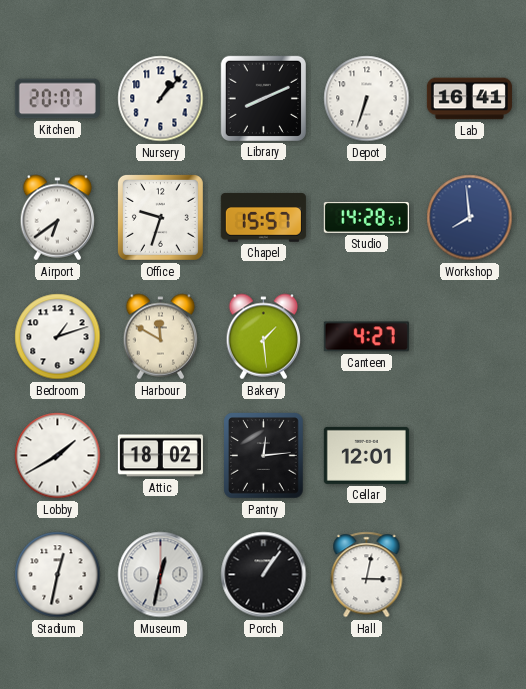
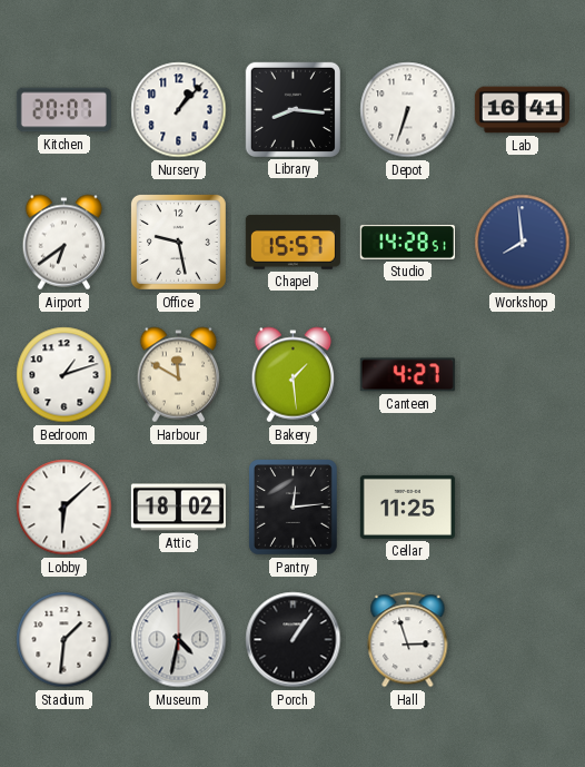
Library: 8:11 -> 8:16 (292, 109)
Office: 9:33 -> 9:28 (178, 242)
Lobby: 1:40 -> 6:08 (65, 508)
Cellar: 12:01 -> 11:25 (407, 507)
Stadium: 12:32 -> 1:31 (65, 640)
Museum: 12:32 -> 4:32 (179, 640)
Hall: 3:02 -> 2:57 (408, 640)
